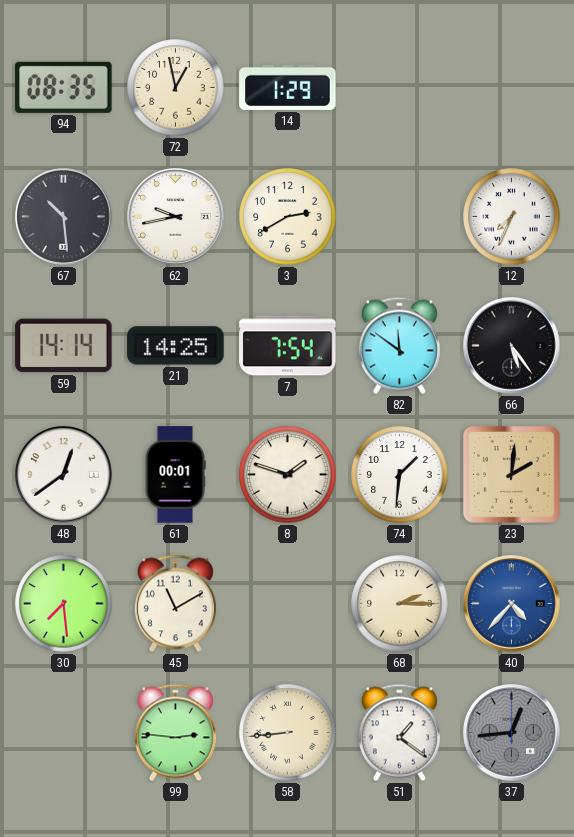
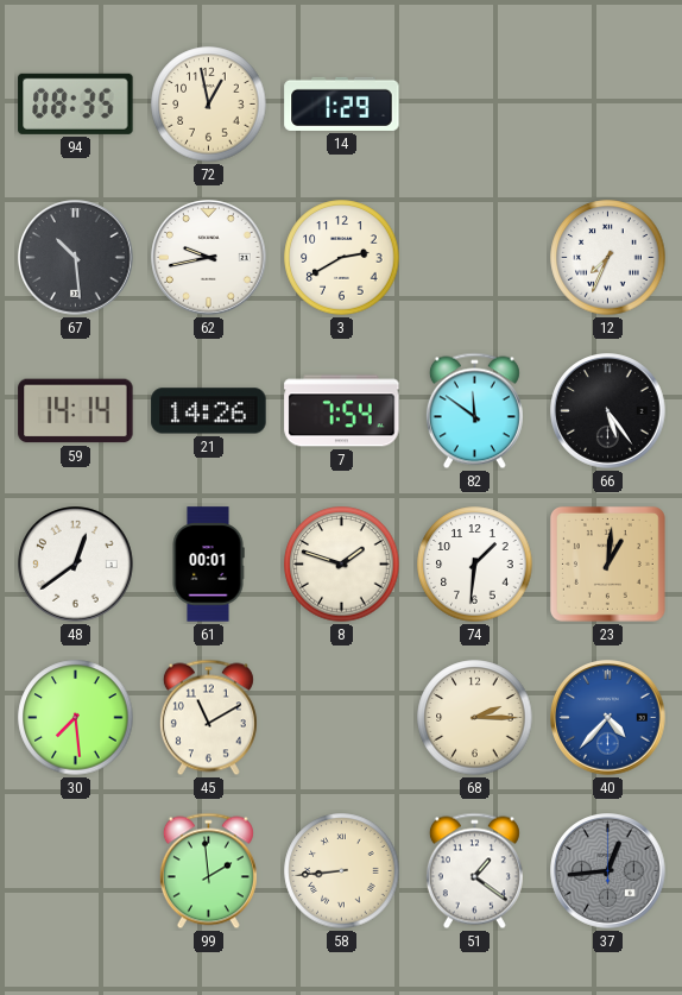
21: 14:25 -> 14:26 (209, 411)
23: 2:01 -> 1:01 (607, 563)
99: 2:46 -> 1:59 (208, 871)
